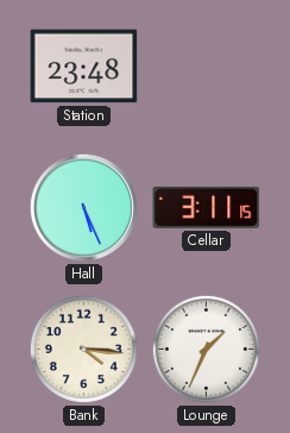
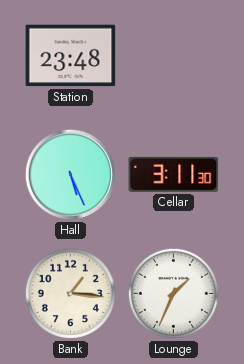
Cellar: 3:11:15 -> 3:11:30 (174, 174)
Bank: 4:16 -> 1:16 (70, 293)
